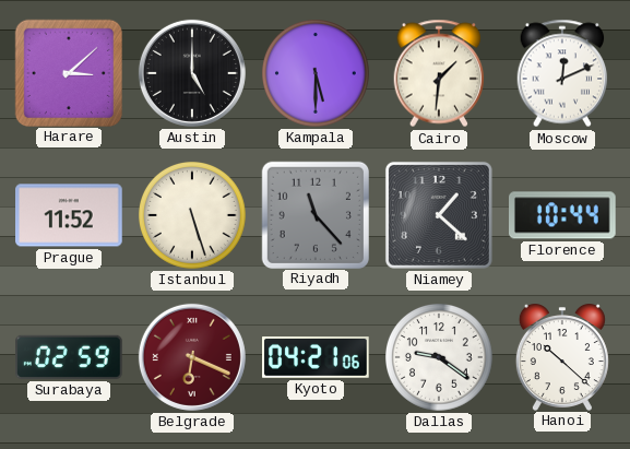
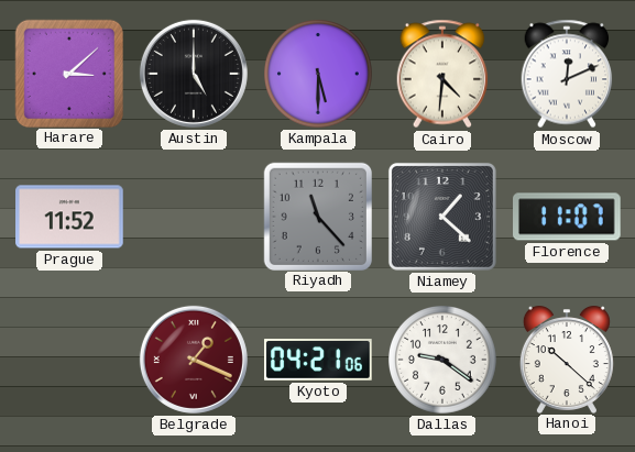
Cairo: 1:31 -> 4:31 (442, 74)
Istanbul: 5:27 -> none (193, 216)
Florence: 10:44 -> 11:07 (568, 217)
Surabaya: 02:59 -> none (70, 357)
Belgrade: 6:19 -> 1:19 (194, 360)
